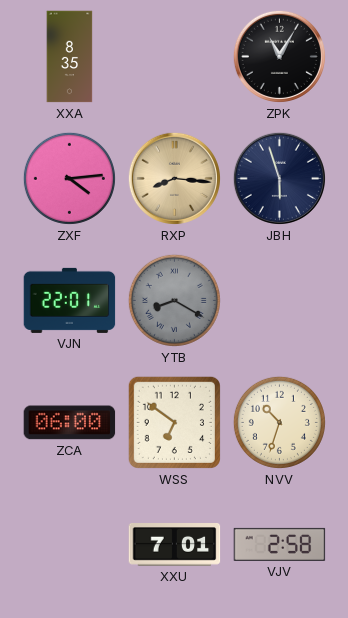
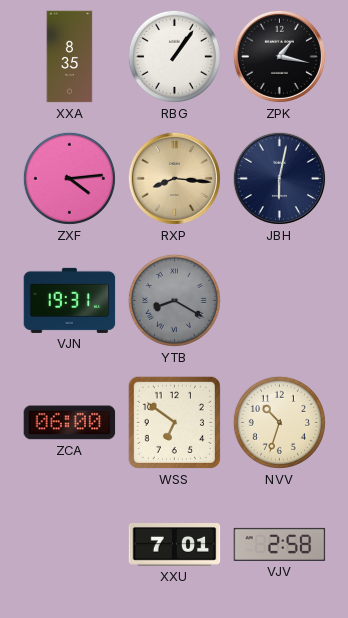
RBG: none -> 1:06 (174, 56)
ZPK: 11:05 -> 1:17 (279, 56)
JBH: 5:57 -> 6:02 (279, 178)
VJN: 22:01 -> 19:31 (70, 300)
